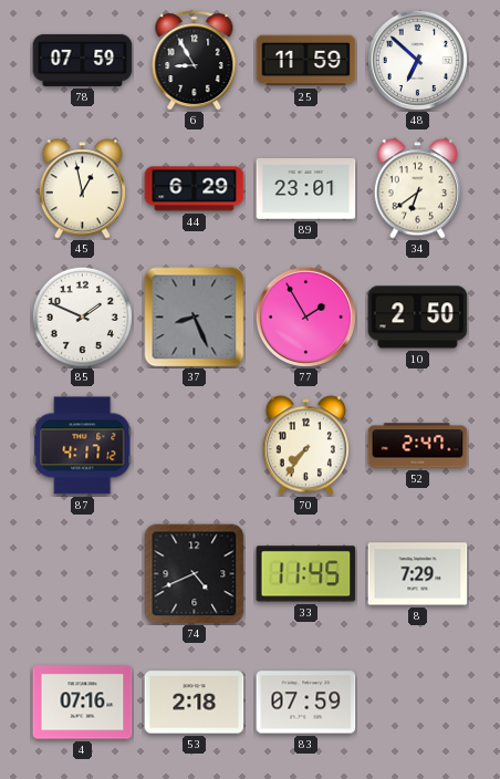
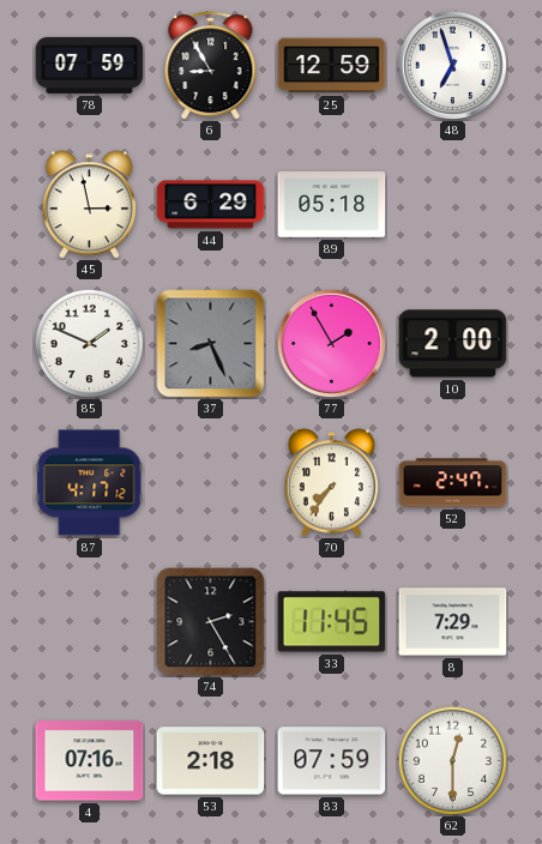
25: 11:59 -> 12:59 (332, 66)
48: 6:52 -> 6:57 (452, 65)
45: 12:58 -> 2:58 (89, 205)
89: 23:01 -> 05:18 (332, 205)
34: 6:39 -> none (417, 189)
10: 2:50 -> 2:00 (453, 344)
74: 4:41 -> 2:25 (211, 622)
62: none -> 12:30 (452, 760)
